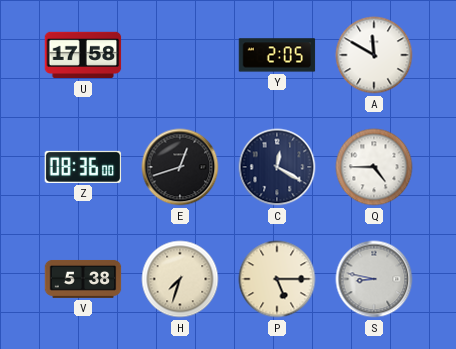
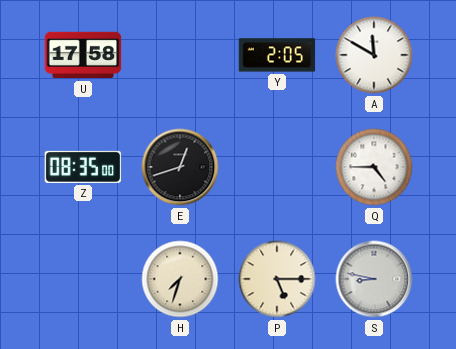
Z: 08:36 -> 08:35 (83, 167)
C: 12:20 -> none (277, 167)
V: 5:38 -> none (83, 279)
